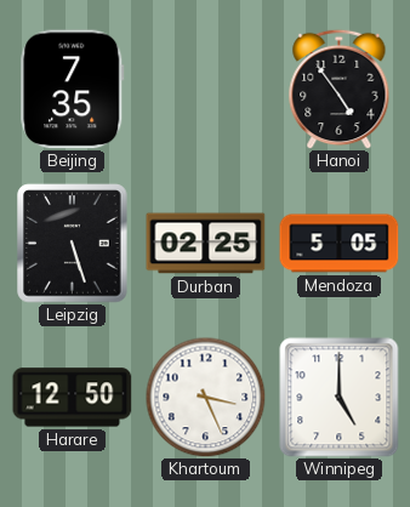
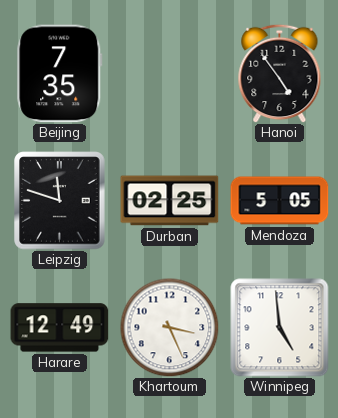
Leipzig: 5:27 -> 11:48 (60, 201)
Harare: 12:50 -> 12:49 (60, 328)
Winnipeg: 5:00 -> 4:59 (280, 328)
